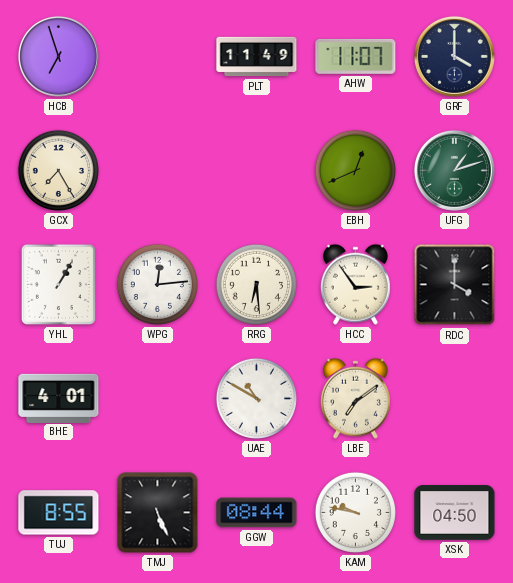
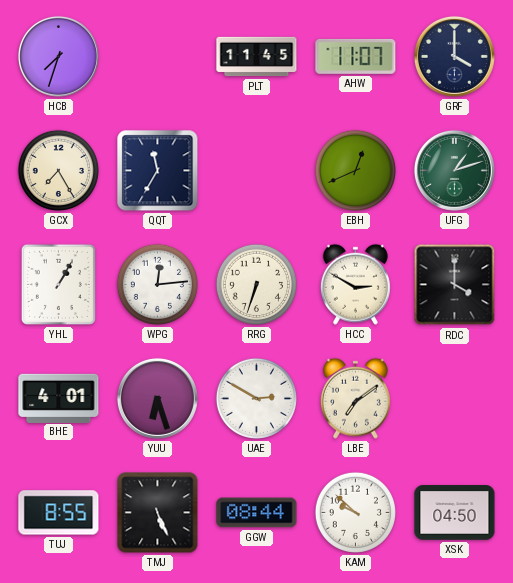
HCB: 6:57 -> 7:33 (58, 56)
PLT: 11:49 -> 11:45 (257, 57)
QQT: none -> 11:35 (158, 171)
RRG: 6:29 -> 6:33 (256, 284)
HCC: 2:54 -> 2:50 (355, 284)
YUU: none -> 6:27 (157, 398)
UAE: 10:50 -> 2:50 (256, 398)
KAM: 9:47 -> 9:52 (355, 512)
